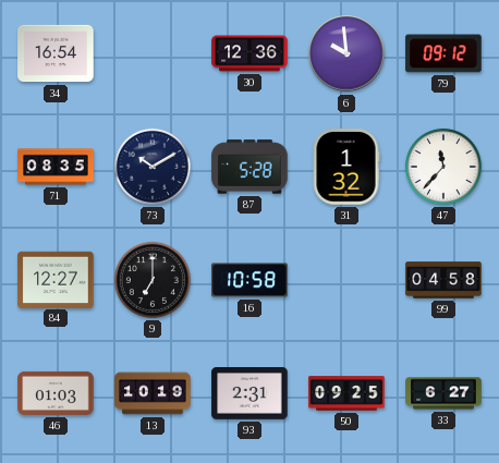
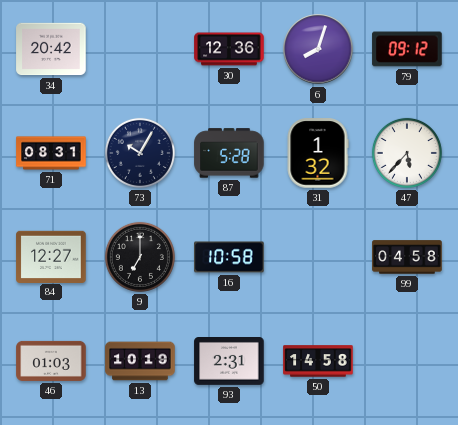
34: 16:54 -> 20:42 (51, 49)
6: 9:59 -> 8:03 (318, 49)
71: 08:35 -> 08:31 (51, 153)
73: 10:10 -> 10:05 (140, 153)
47: 11:37 -> 5:37 (407, 153)
50: 09:25 -> 14:58 (318, 361)
33: 6:27 -> none (443, 393)
